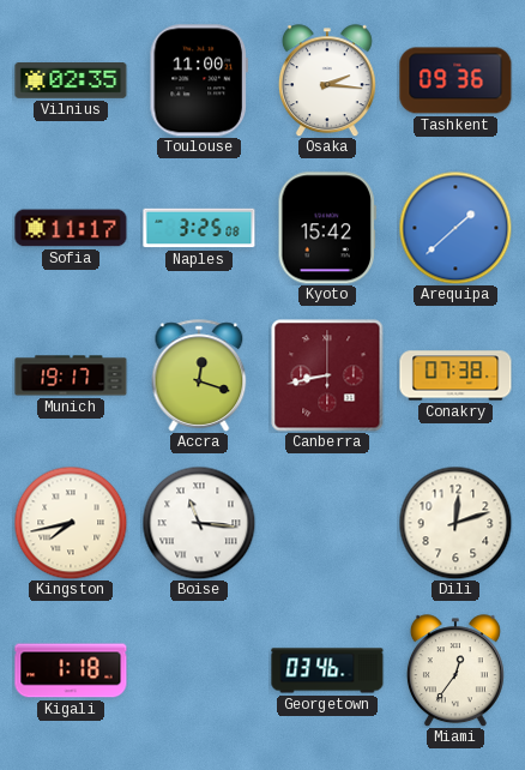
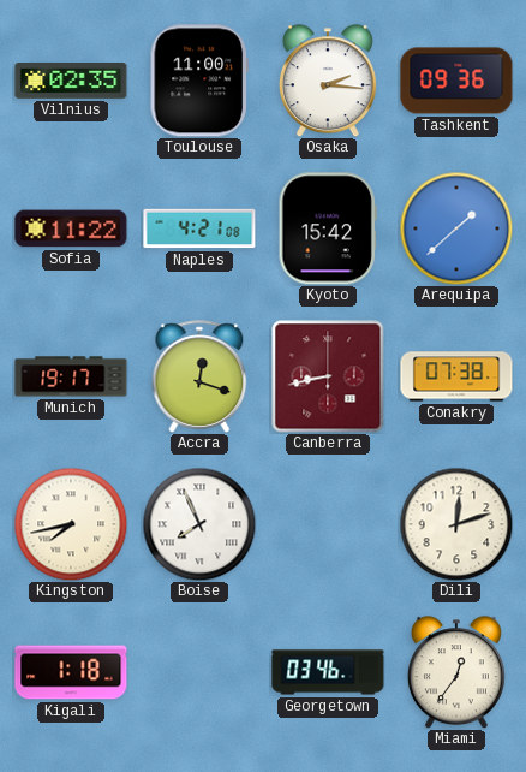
Sofia: 11:17 -> 11:22 (71, 228)
Naples: 3:25 -> 4:21 (199, 228)
Boise: 11:16 -> 7:56 (199, 524)
